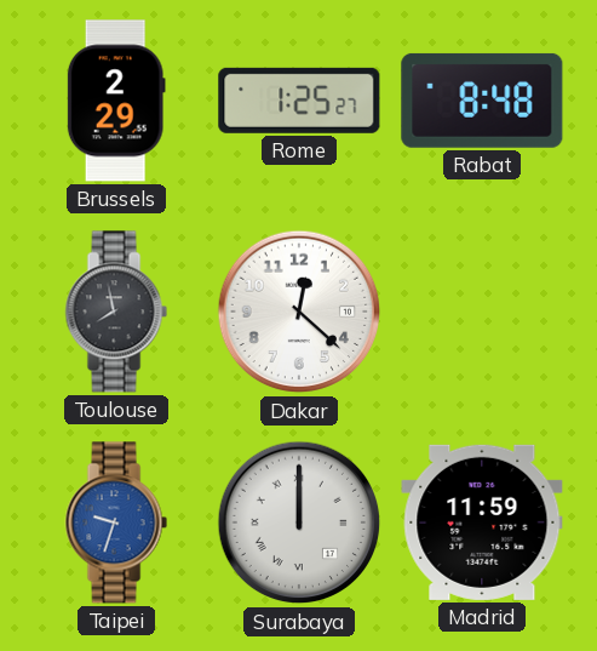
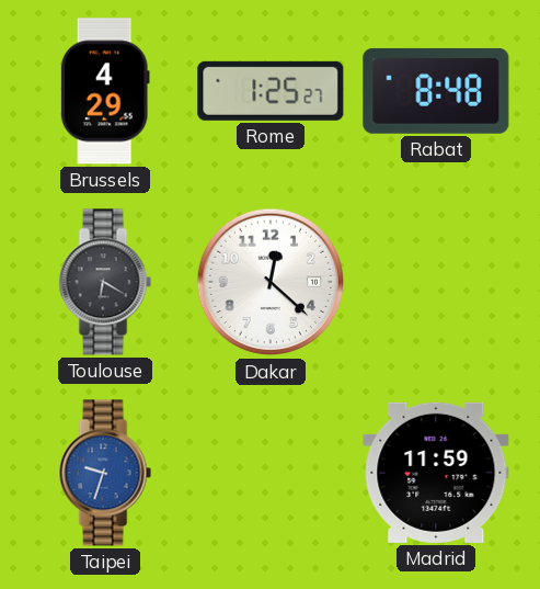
Brussels: 2:29 -> 4:29 (105, 91)
Toulouse: 7:58 -> 6:20 (105, 282)
Surabaya: 12:00 -> none (299, 522)
